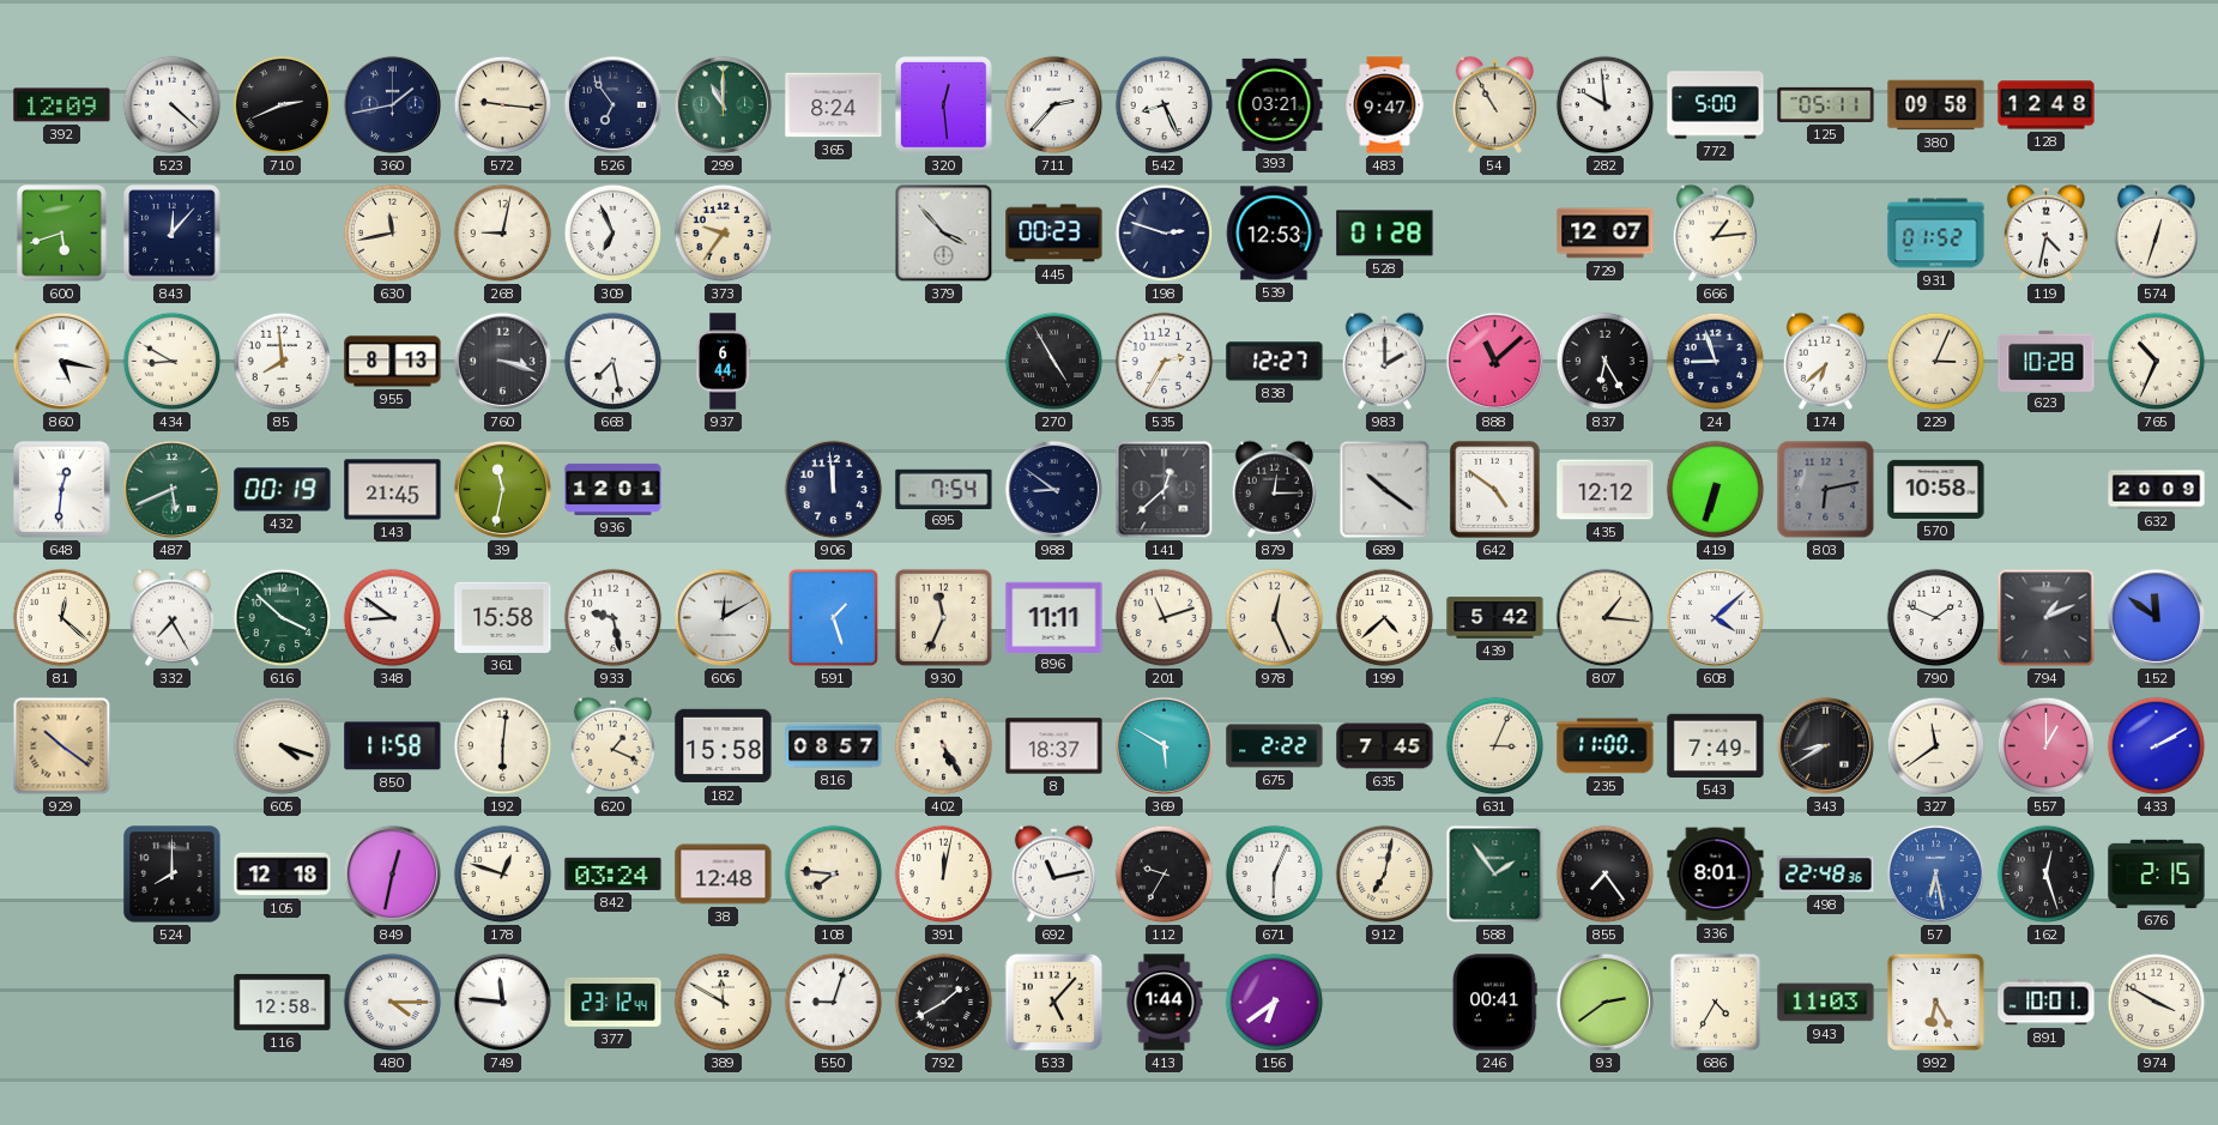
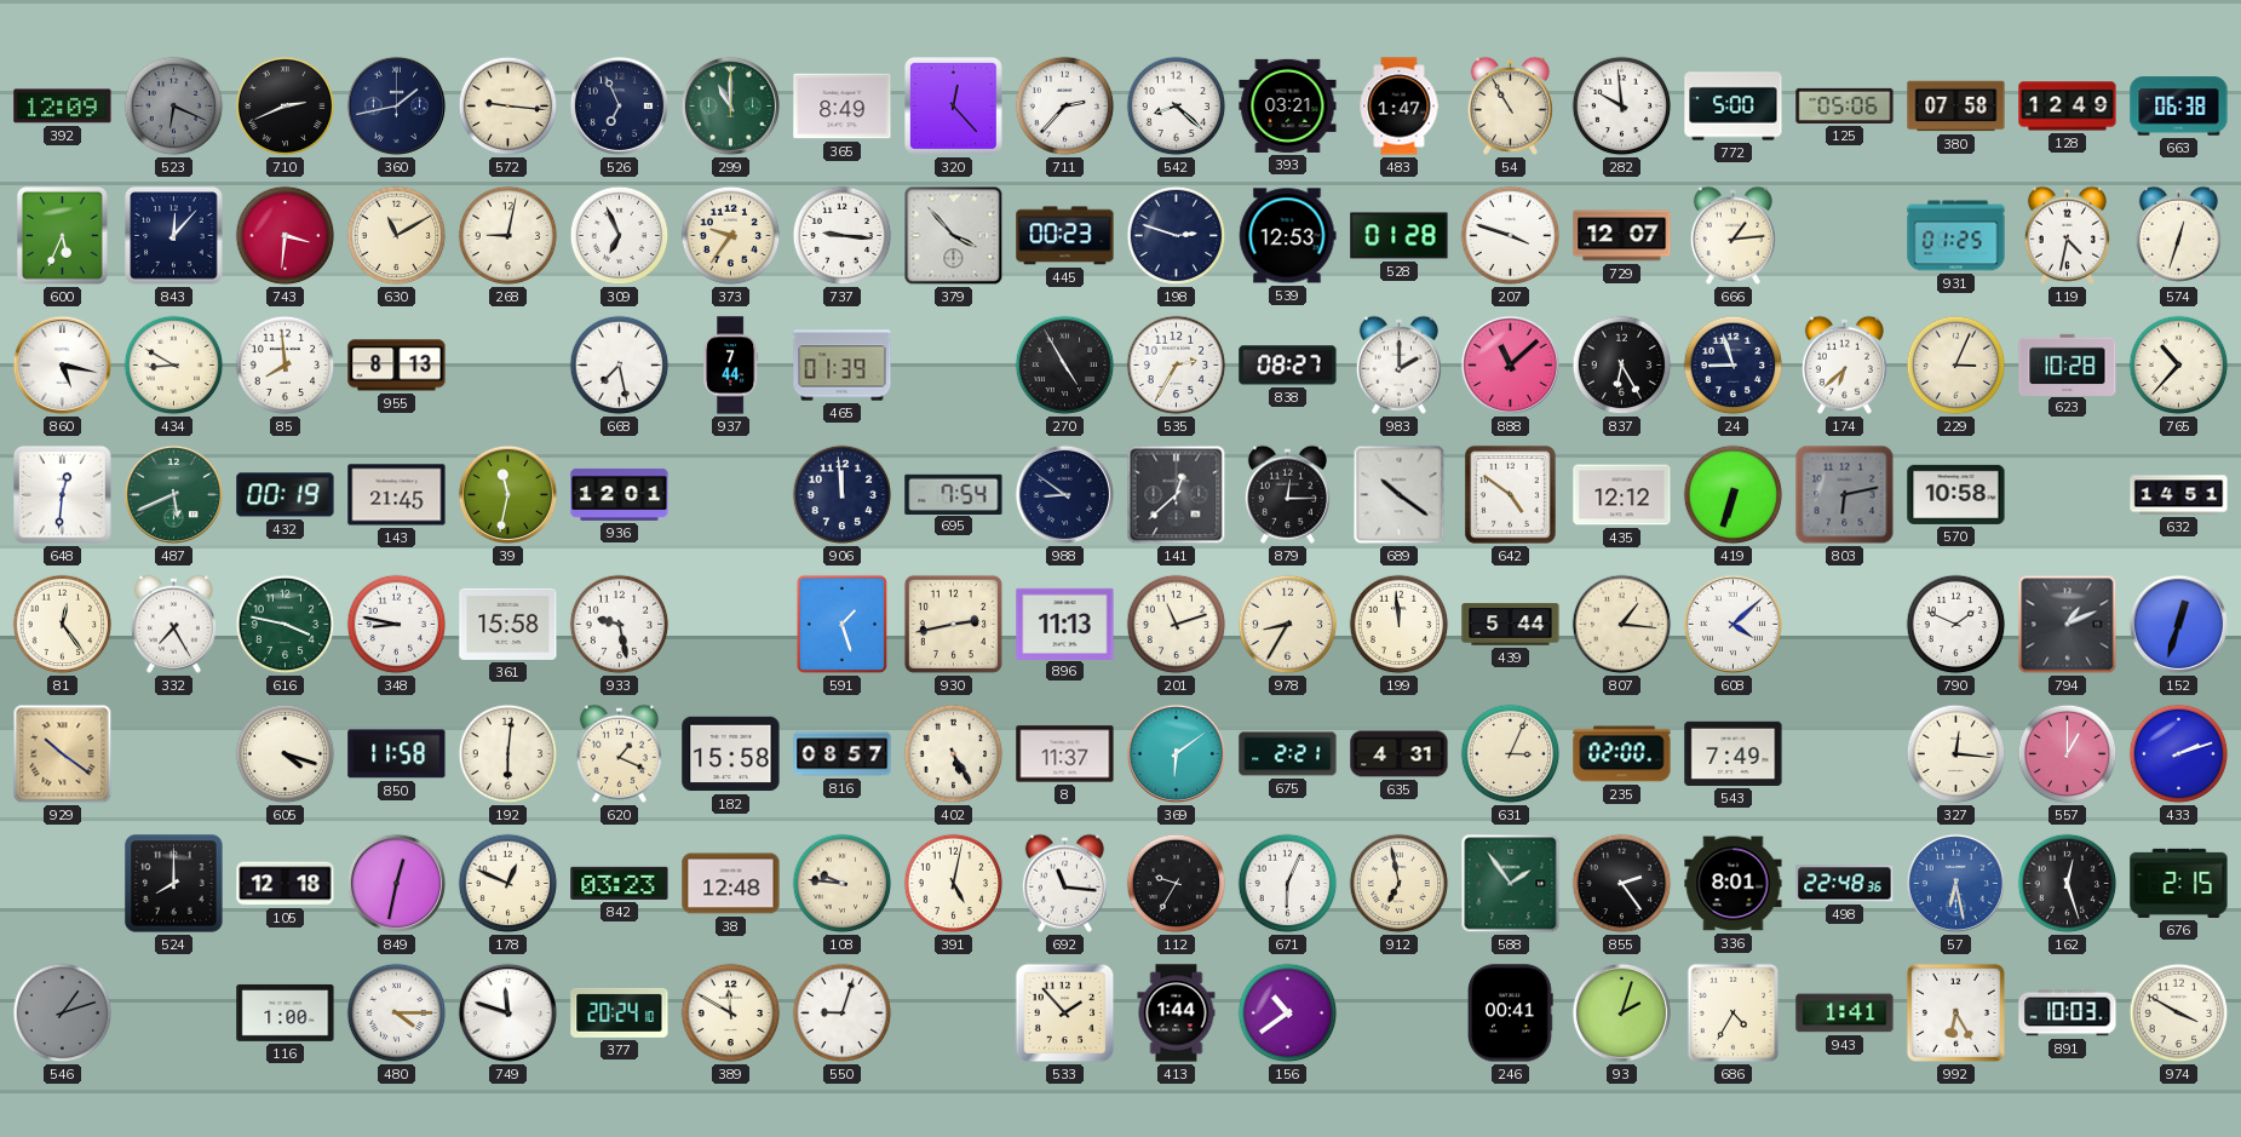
523: 4:22 -> 6:19 (174, 107)
523 dial: white -> grey (174, 107)
526: 6:54 -> 6:56 (619, 105)
365: 8:24 -> 8:49 (843, 107)
320: 12:29 -> 12:23 (953, 105)
542: 8:26 -> 8:22 (1177, 107)
483: 9:47 -> 1:47 (1400, 107)
125: 05:11 -> 05:06 (1845, 105)
380: 09:58 -> 07:58 (1956, 107)
128: 12:48 -> 12:49 (2068, 107)
663: none -> 06:38 (2179, 107)
600: 5:42 -> 5:34 (63, 236)
743: none -> 3:31 (286, 236)
630: 11:43 -> 11:10 (397, 236)
737: none -> 9:16 (843, 236)
207: none -> 3:48 (1511, 236)
931: 01:52 -> 01:25 (1956, 236)
760: 3:18 -> none (502, 361)
937: 6:44 -> 7:44 (731, 366)
465: none -> 01:39 (843, 366)
838: 12:27 -> 08:27 (1288, 366)
765: 10:34 -> 10:37 (2179, 366)
632: 20:09 -> 14:51 (2179, 495)
81: 12:22 -> 12:24 (63, 625)
616: 3:52 -> 3:47 (286, 625)
348: 8:51 -> 8:47 (397, 625)
606: 12:10 -> none (723, 617)
930: 11:34 -> 2:43 (953, 624)
896: 11:11 -> 11:13 (1065, 624)
978: 12:26 -> 8:35 (1288, 625)
199: 4:38 -> 11:59 (1400, 625)
439: 5:42 -> 5:44 (1511, 625)
152: 11:51 -> 12:33 (2178, 624)
8: 18:37 -> 11:37 (1065, 754)
369: 5:50 -> 6:09 (1176, 753)
675: 2:22 -> 2:21 (1288, 754)
635: 7:45 -> 4:31 (1400, 754)
235: 11:00 -> 02:00 (1622, 754)
343: 8:40 -> none (1825, 745)
327: 11:39 -> 12:16 (1956, 754)
433: 2:10 -> 2:12 (2179, 754)
178: 12:48 -> 12:49 (508, 884)
842: 03:24 -> 03:23 (620, 883)
108: 7:46 -> 9:46 (843, 884)
391: 12:02 -> 5:02 (954, 884)
692: 11:13 -> 11:16 (1064, 883)
912: 7:02 -> 6:58 (1400, 884)
855: 7:24 -> 2:24 (1622, 884)
546: none -> 1:12 (63, 1013)
116: 12:58 -> 1:00 (286, 1012)
749: 11:46 -> 11:48 (507, 1012)
377: 23:12 -> 20:24 (620, 1012)
792: 1:40 -> none (944, 1003)
533: 5:07 -> 1:53 (1065, 1013)
156: 6:39 -> 10:39 (1288, 1013)
93: 2:39 -> 2:03 (1621, 1012)
943: 11:03 -> 1:41 (1845, 1013)
891: 10:01 -> 10:03 (2068, 1013)
